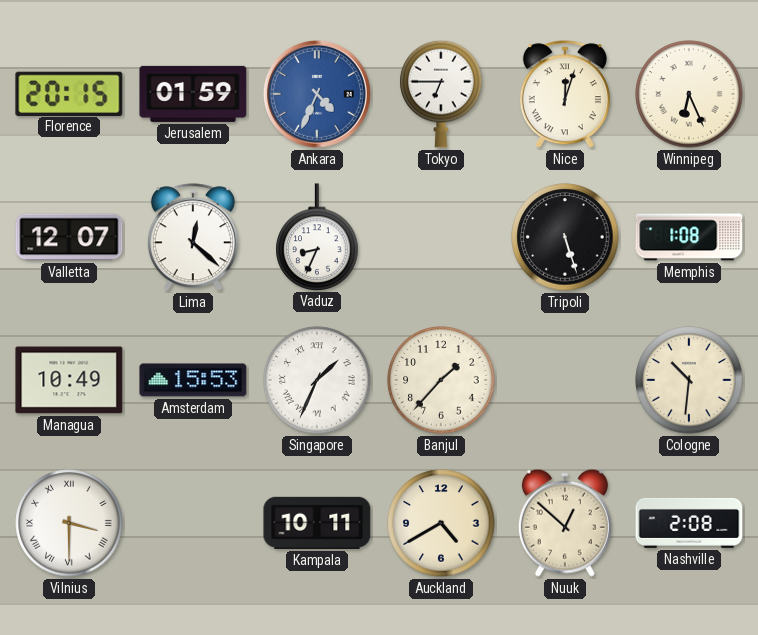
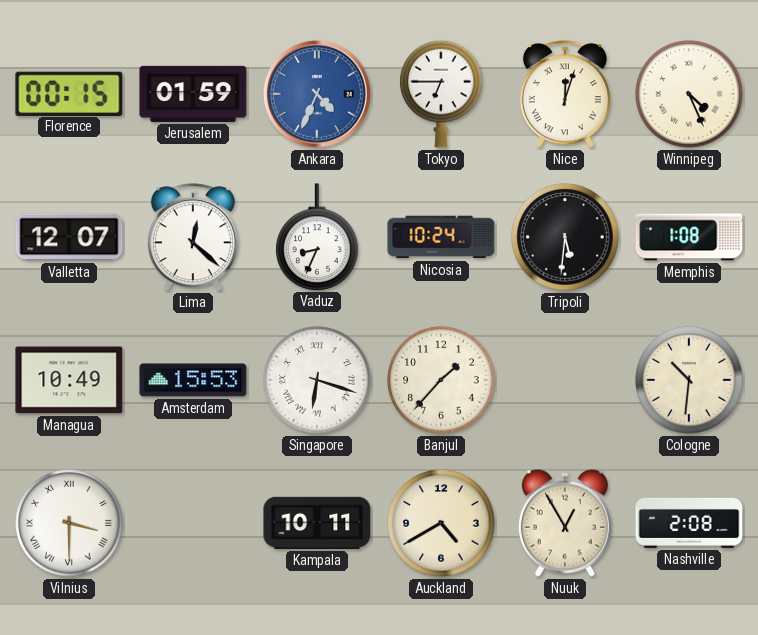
Florence: 20:15 -> 00:15 (69, 93)
Winnipeg: 6:26 -> 4:26 (689, 94)
Nicosia: none -> 10:24 (441, 237)
Tripoli: 5:27 -> 5:31 (565, 237)
Singapore: 1:34 -> 6:18 (317, 380)
Nuuk: 12:52 -> 12:55 (565, 523)
